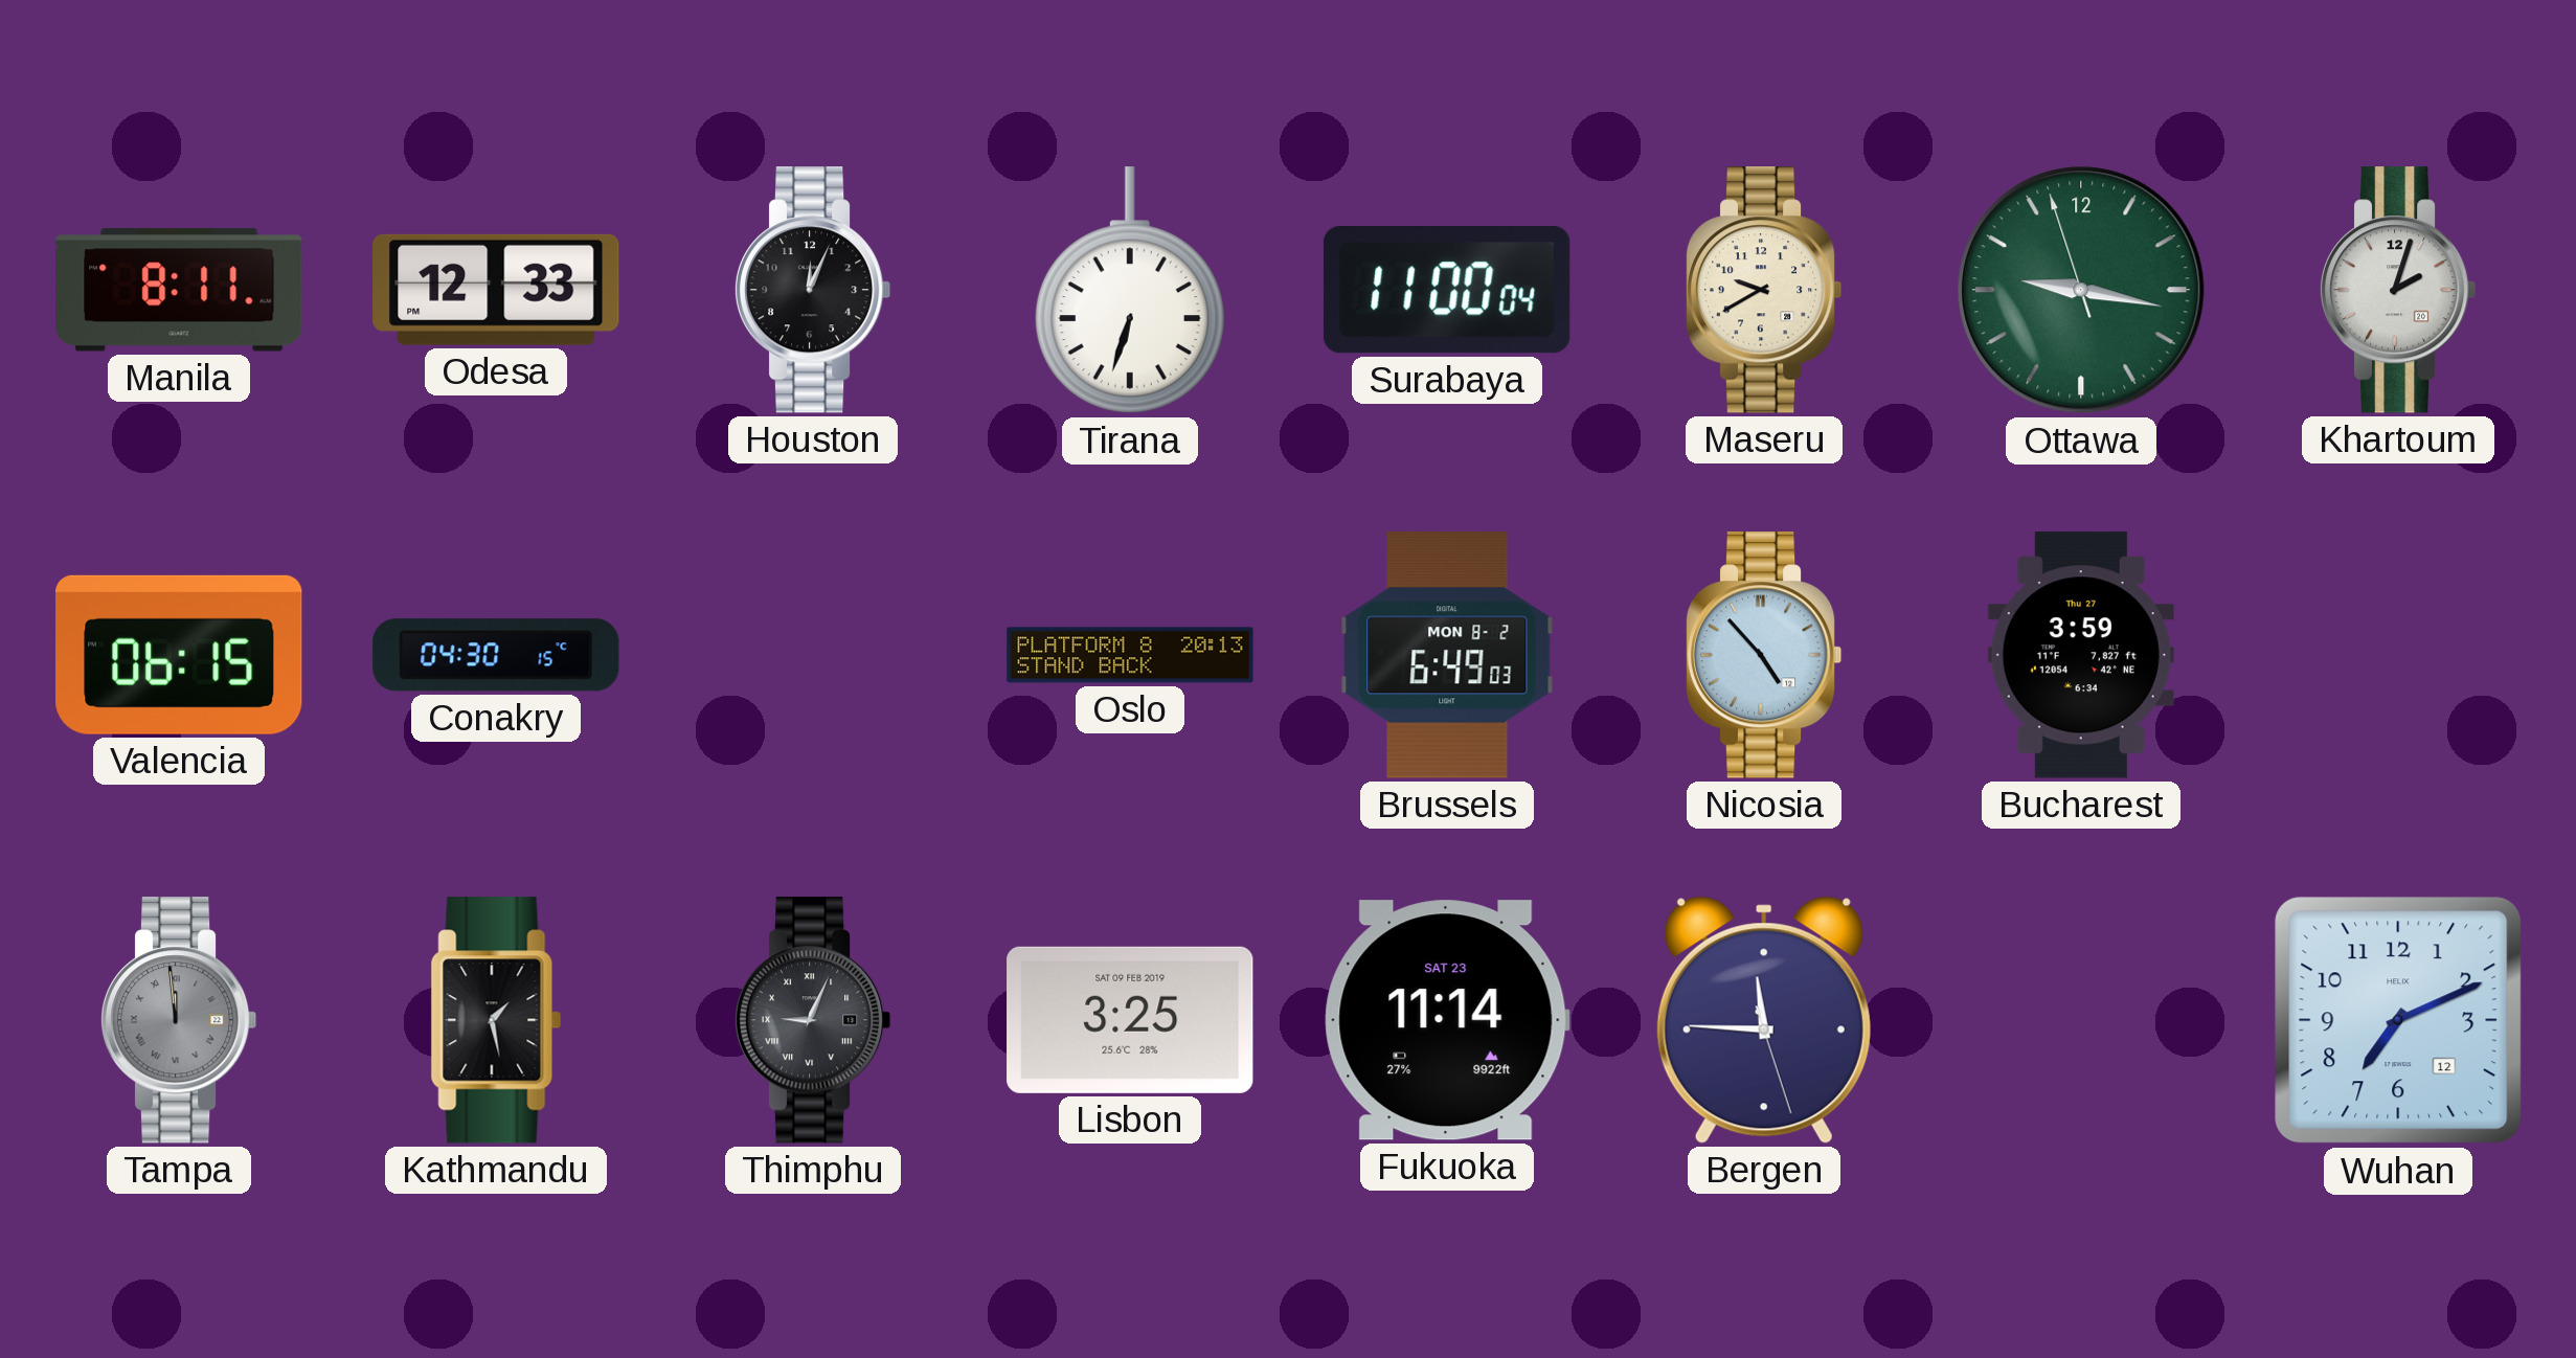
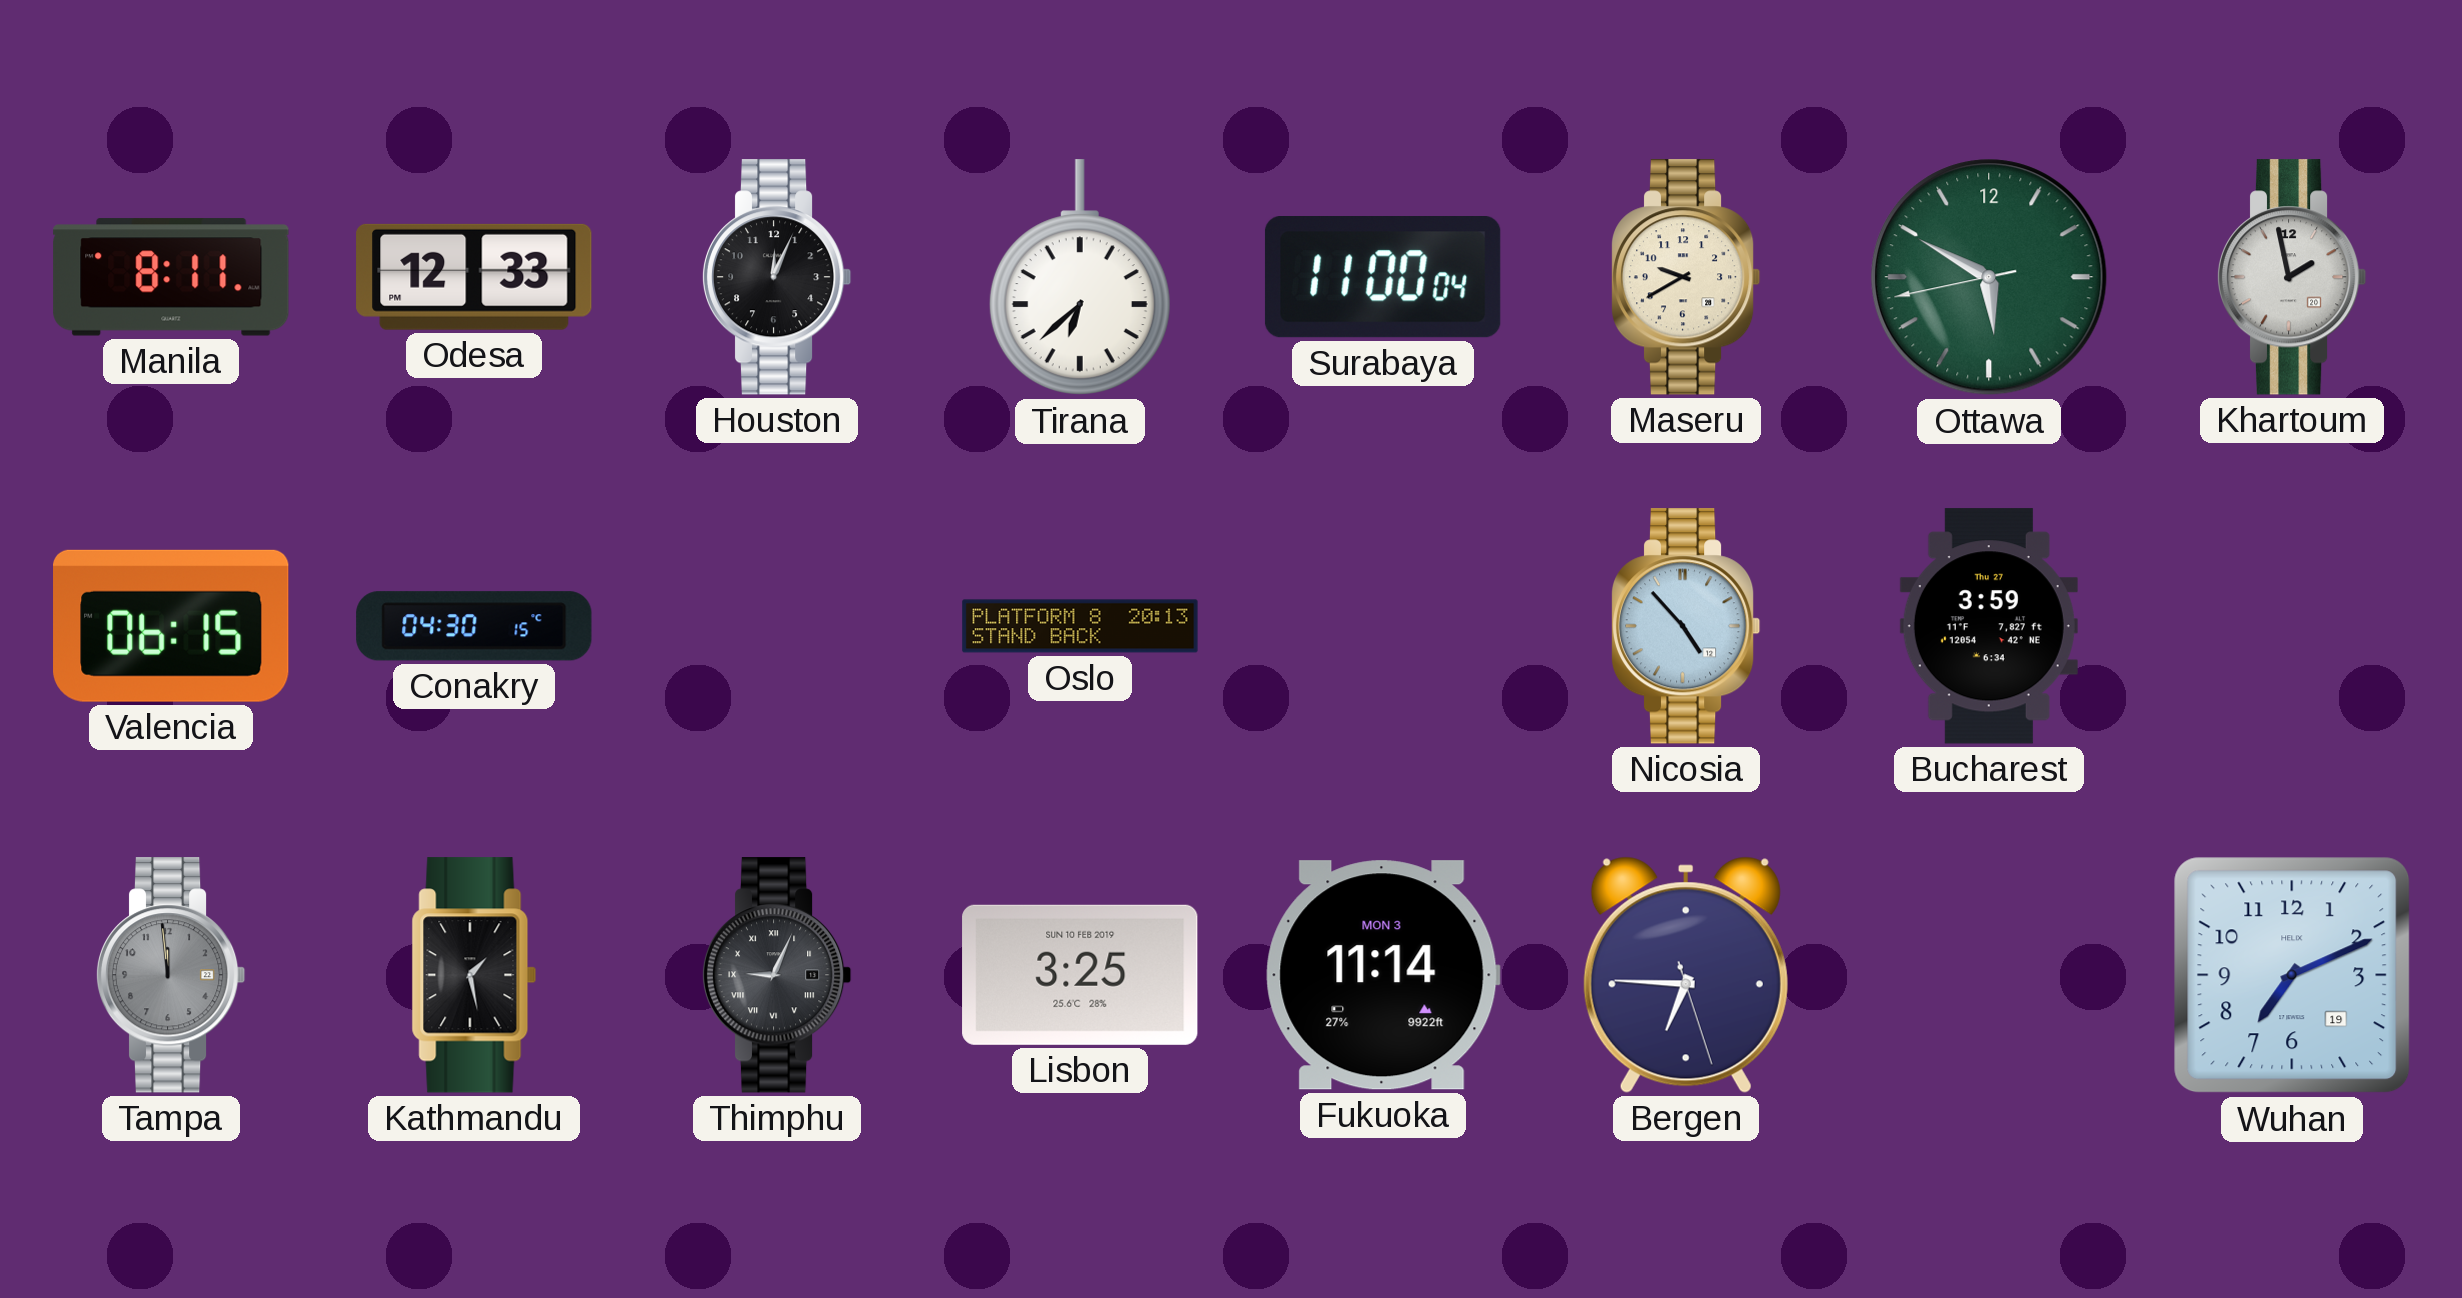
Tirana: 6:33 -> 6:38 (1080, 278)
Ottawa: 9:16 -> 5:49 (1989, 277)
Khartoum: 2:03 -> 1:58 (2292, 277)
Brussels: 6:49 -> none (1447, 655)
Tampa numerals: Roman -> Arabic (171, 975)
Lisbon date: SAT 09 FEB 2019 -> SUN 10 FEB 2019 (1080, 975)
Fukuoka date: SAT 23 -> MON 3 (1383, 975)
Bergen: 11:45 -> 6:45 (1686, 975)
Wuhan date: 12 -> 19 (2292, 975)
